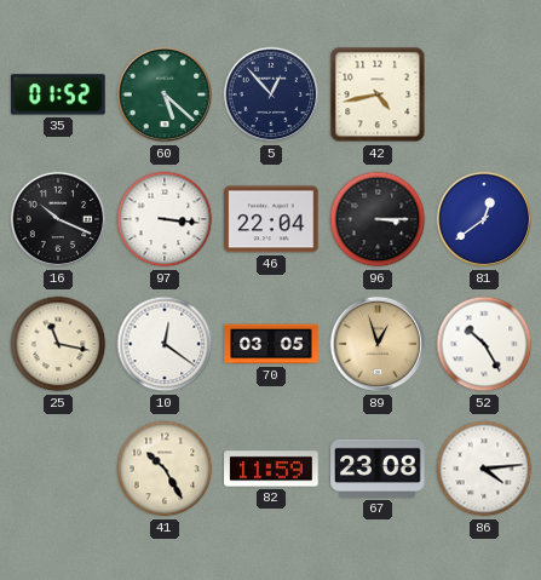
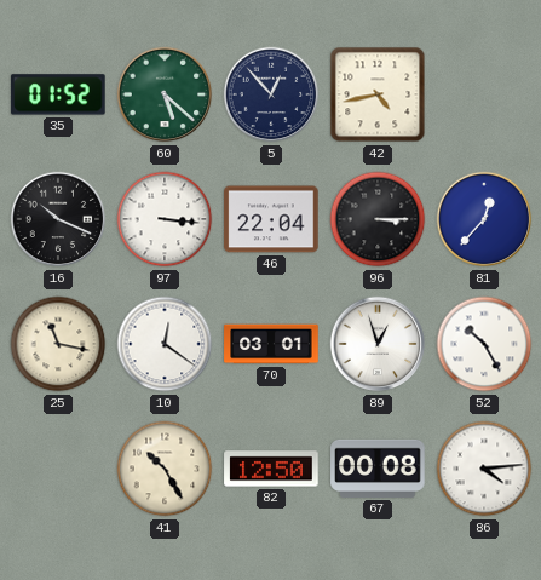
81: 12:39 -> 12:37 (484, 219)
70: 03:05 -> 03:01 (271, 344)
89 dial: champagne -> white (378, 344)
82: 11:59 -> 12:50 (271, 469)
67: 23:08 -> 00:08 (378, 469)
